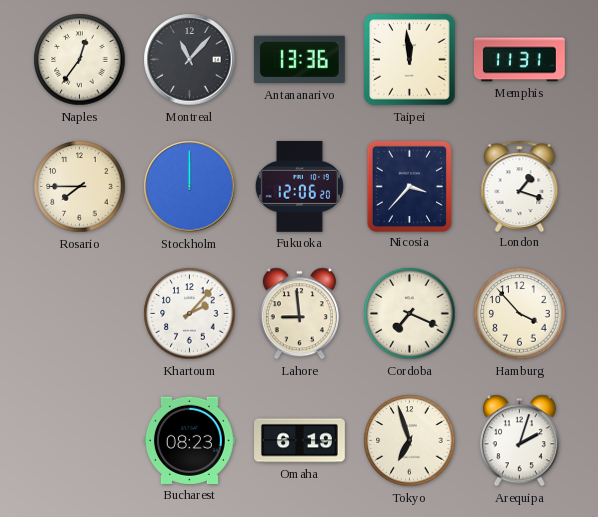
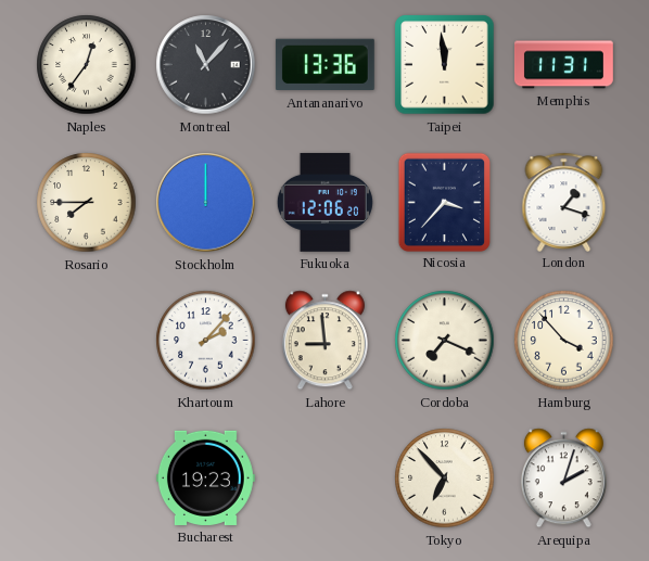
Bucharest: 08:23 -> 19:23 (205, 477)
Omaha: 6:19 -> none (300, 441)
Tokyo: 6:57 -> 6:53 (445, 479)
